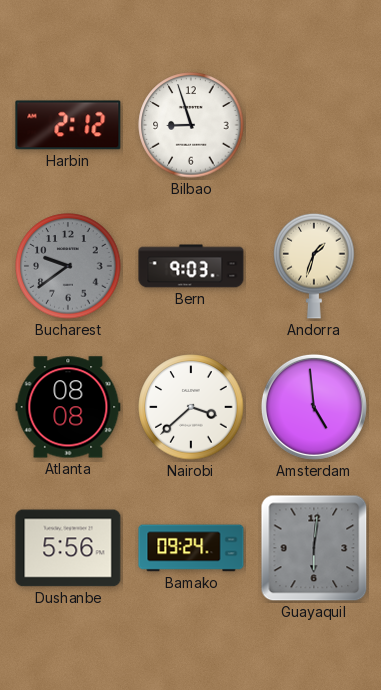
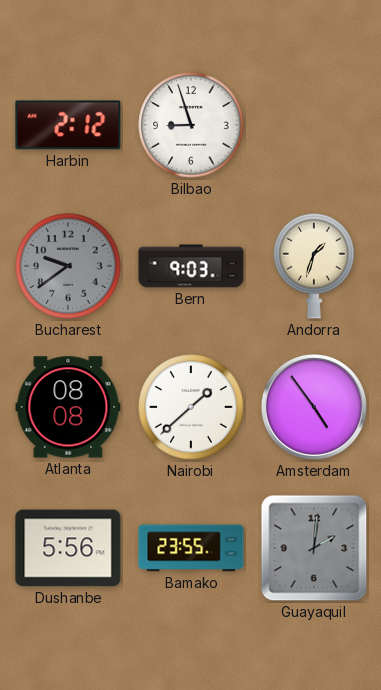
Nairobi: 3:38 -> 1:38 (191, 407)
Amsterdam: 4:59 -> 4:54 (314, 407)
Bamako: 09:24 -> 23:55 (191, 548)
Guayaquil: 6:01 -> 2:01 (314, 548)
